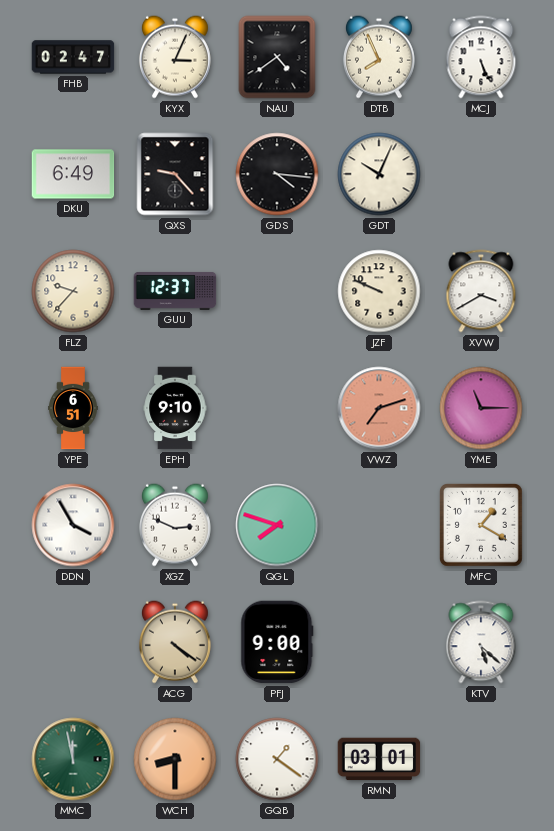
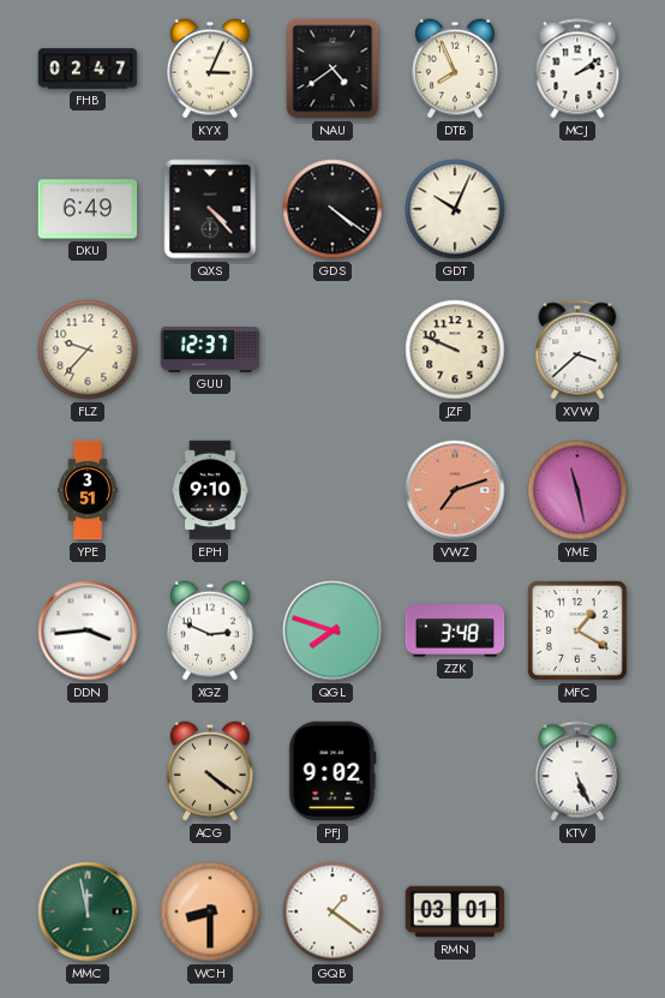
MCJ: 5:26 -> 2:09 (577, 68)
QXS: 9:23 -> 4:23 (210, 209)
GDS: 4:16 -> 4:21 (332, 209)
XVW: 3:40 -> 3:38 (577, 349)
YPE: 6:51 -> 3:51 (88, 490)
YME: 11:15 -> 11:28 (577, 490)
DDN: 3:55 -> 3:44 (88, 631)
ZZK: none -> 3:48 (455, 631)
PFJ: 9:00 -> 9:02 (332, 771)
KTV: 5:22 -> 5:26 (577, 771)
